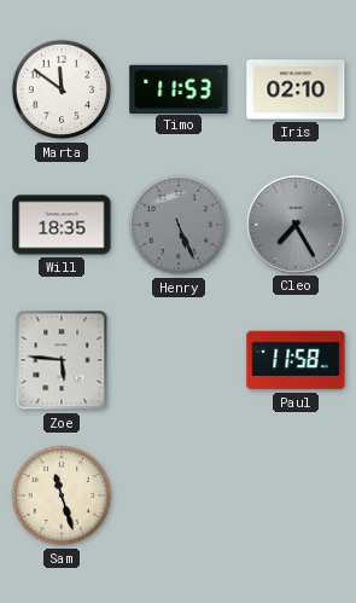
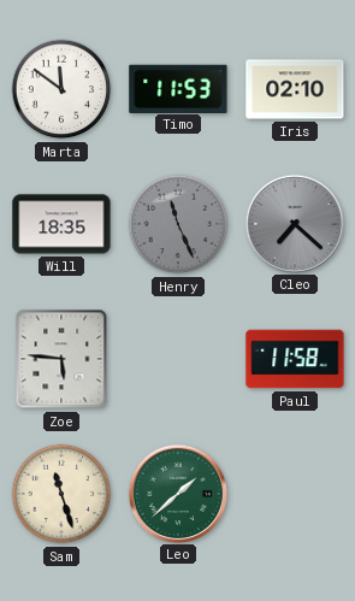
Henry: 5:26 -> 11:26 (178, 224)
Cleo: 7:25 -> 7:22 (294, 223)
Leo: none -> 1:38 (177, 493)
